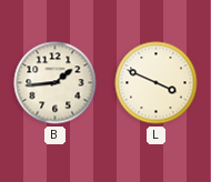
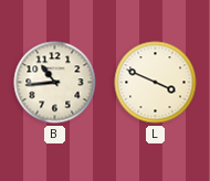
B: 1:44 -> 10:44 (55, 83)
